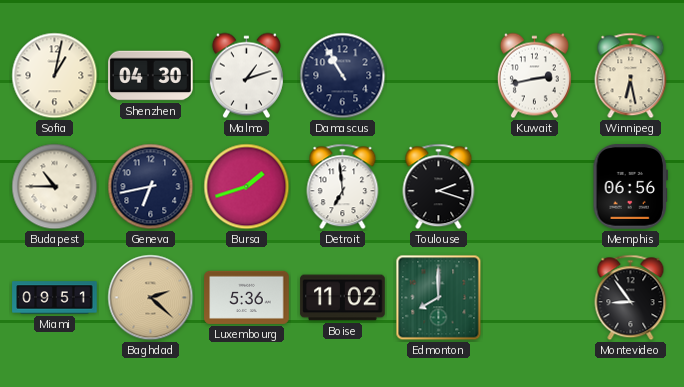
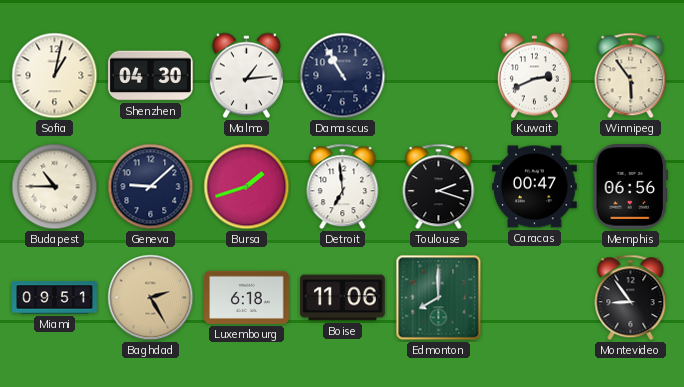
Malmo: 1:12 -> 1:14 (246, 76)
Kuwait: 2:43 -> 2:41 (534, 76)
Winnipeg: 6:28 -> 5:54 (631, 76)
Geneva: 6:43 -> 9:08 (151, 187)
Caracas: none -> 00:47 (535, 187)
Baghdad: 2:22 -> 2:25 (151, 298)
Luxembourg: 5:36 -> 6:18 (247, 297)
Boise: 11:02 -> 11:06 (343, 298)
